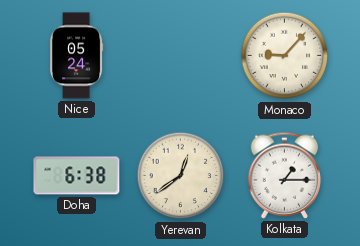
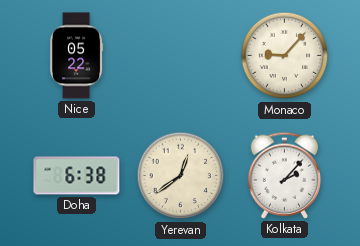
Nice: 05:24 -> 05:22 (76, 56)
Kolkata: 1:15 -> 2:07 (285, 175)
